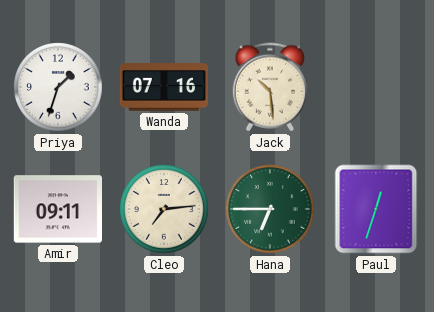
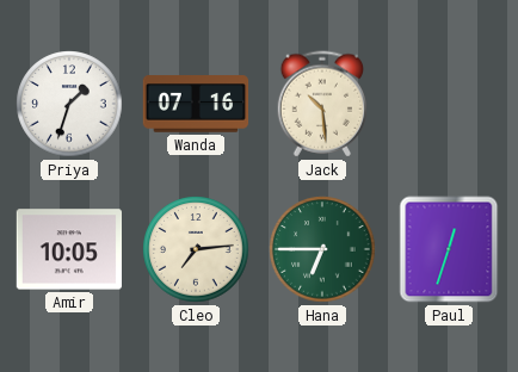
Amir: 09:11 -> 10:05 (68, 249)
